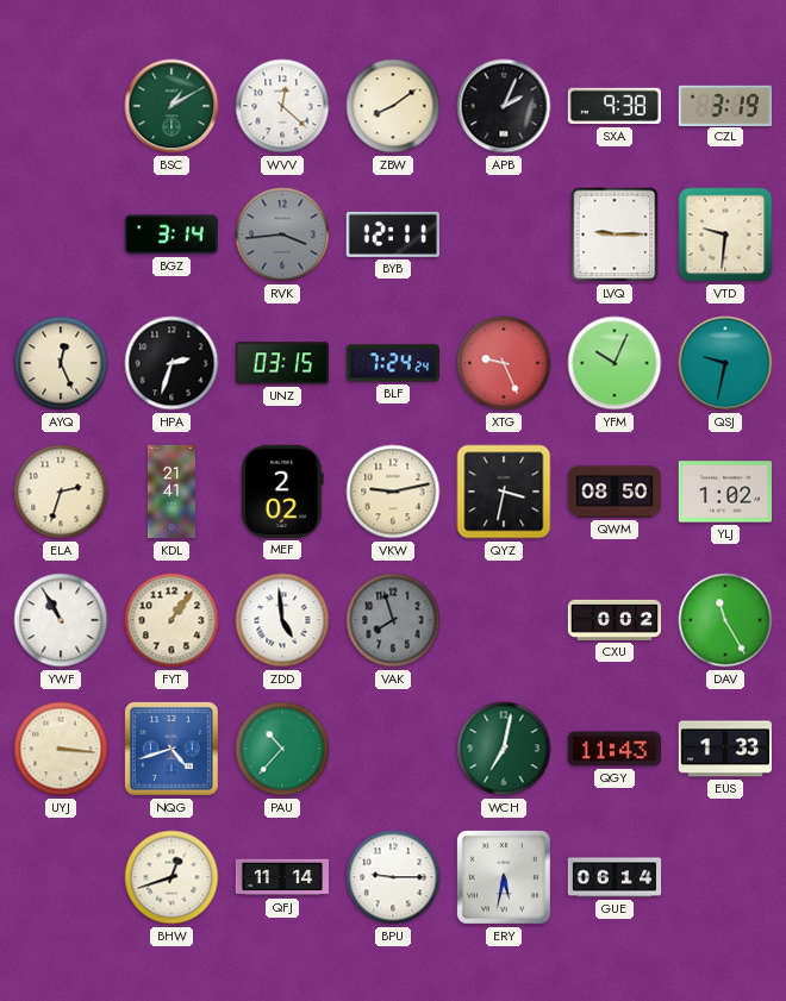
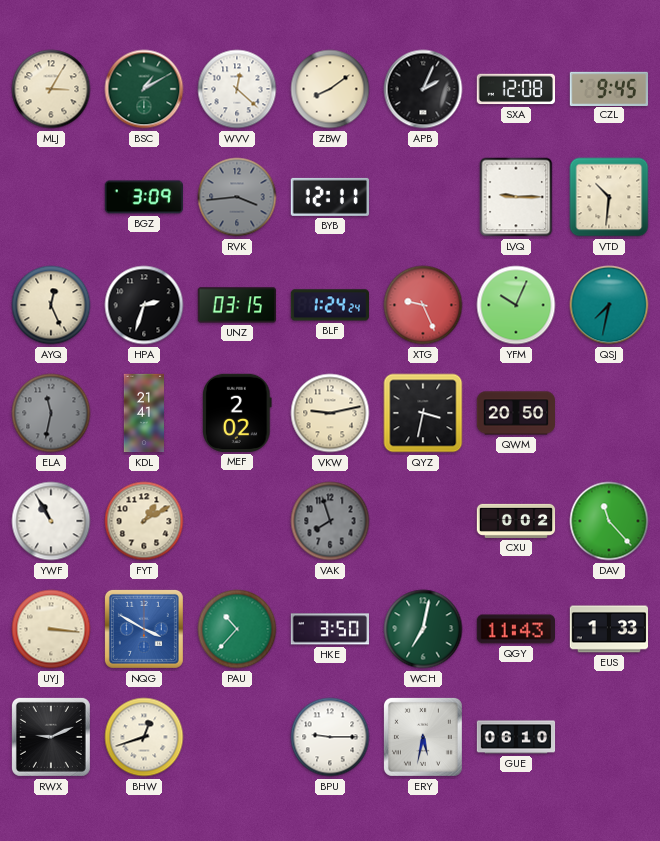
MLJ: none -> 3:05 (51, 89)
SXA: 9:38 -> 12:08 (515, 89)
CZL: 3:19 -> 9:45 (608, 88)
BGZ: 3:14 -> 3:09 (144, 197)
VTD: 9:31 -> 10:31 (609, 197)
BLF: 7:24 -> 1:24 (329, 305)
QSJ: 9:32 -> 7:32 (609, 305)
ELA: 2:33 -> 11:32 (51, 413)
ELA dial: cream -> grey (51, 413)
QWM: 08:50 -> 20:50 (515, 413)
YLJ: 1:02 -> none (724, 492)
FYT: 1:06 -> 1:10 (144, 521)
ZDD: 4:59 -> none (282, 620)
DAV: 11:25 -> 11:23 (609, 521)
NQG: 4:42 -> 3:50 (144, 629)
HKE: none -> 3:50 (329, 629)
RWX: none -> 9:11 (51, 737)
QFJ: 11:14 -> none (281, 877)
GUE: 06:14 -> 06:10 (516, 737)
